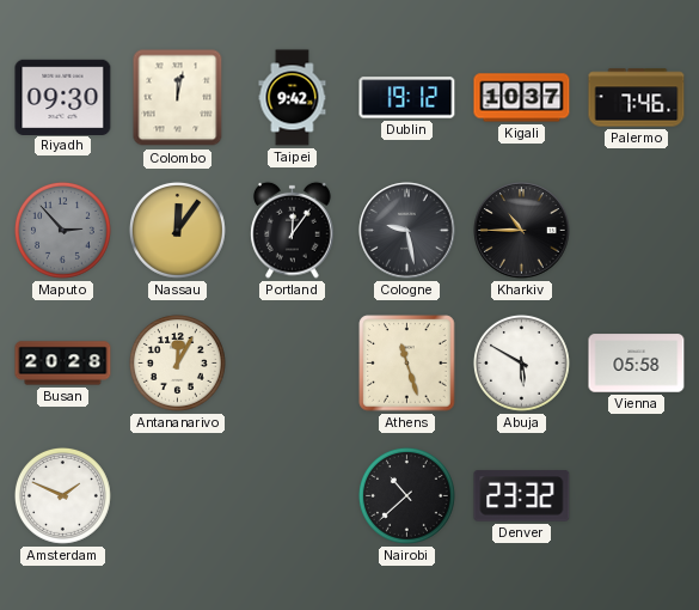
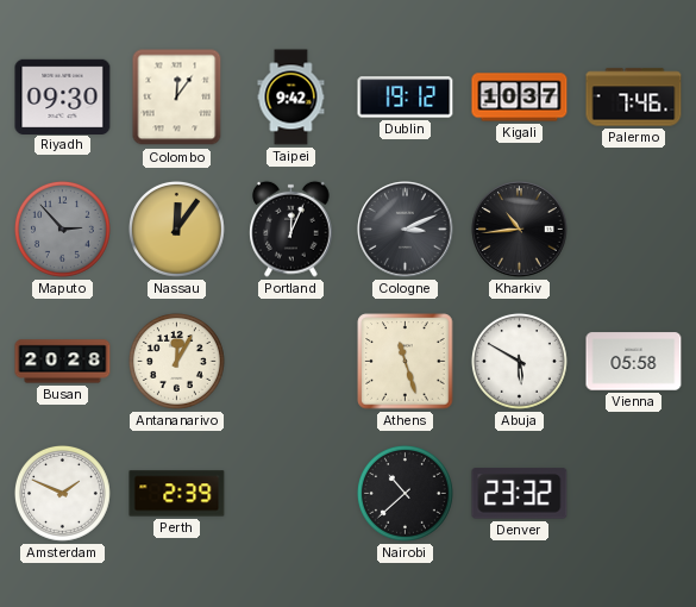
Colombo: 12:02 -> 12:06 (177, 98)
Portland: 12:06 -> 12:04 (291, 229)
Cologne: 9:28 -> 3:11 (406, 230)
Kharkiv: 10:45 -> 10:44 (520, 230)
Perth: none -> 2:39 (177, 494)
